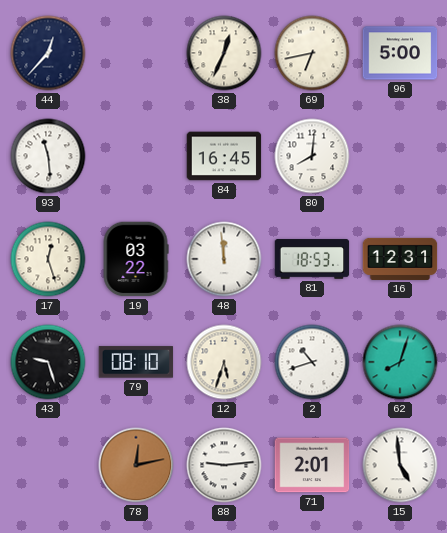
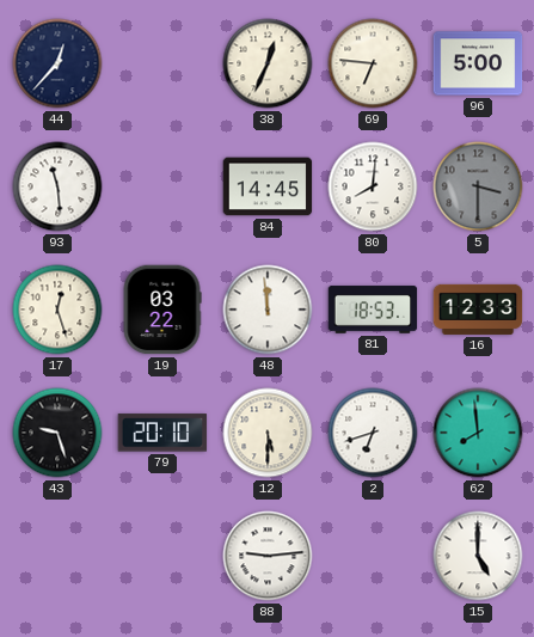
69: 6:43 -> 6:46 (373, 63)
84: 16:45 -> 14:45 (268, 186)
5: none -> 3:30 (478, 186)
16: 12:31 -> 12:33 (478, 310)
79: 08:10 -> 20:10 (162, 433)
12: 5:33 -> 5:30 (268, 433)
2: 10:42 -> 6:42 (373, 433)
62: 8:03 -> 7:59 (478, 433)
78: 12:13 -> none (136, 465)
71: 2:01 -> none (312, 465)
15: 4:59 -> 5:00 (478, 556)
